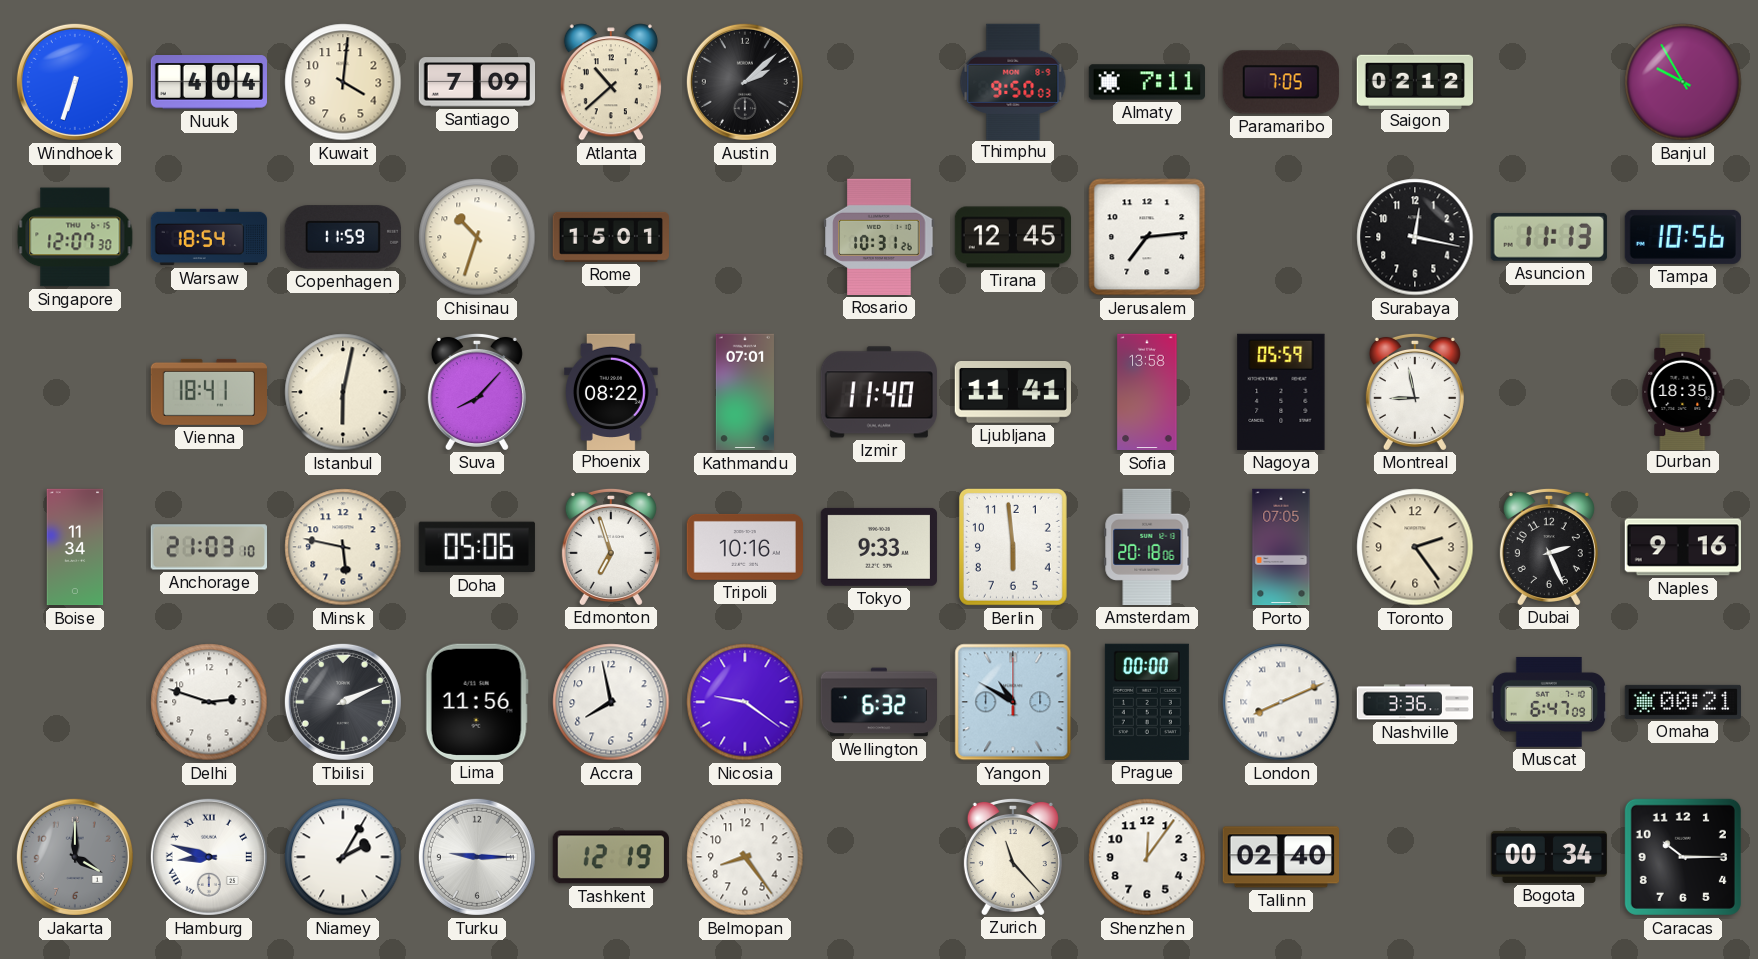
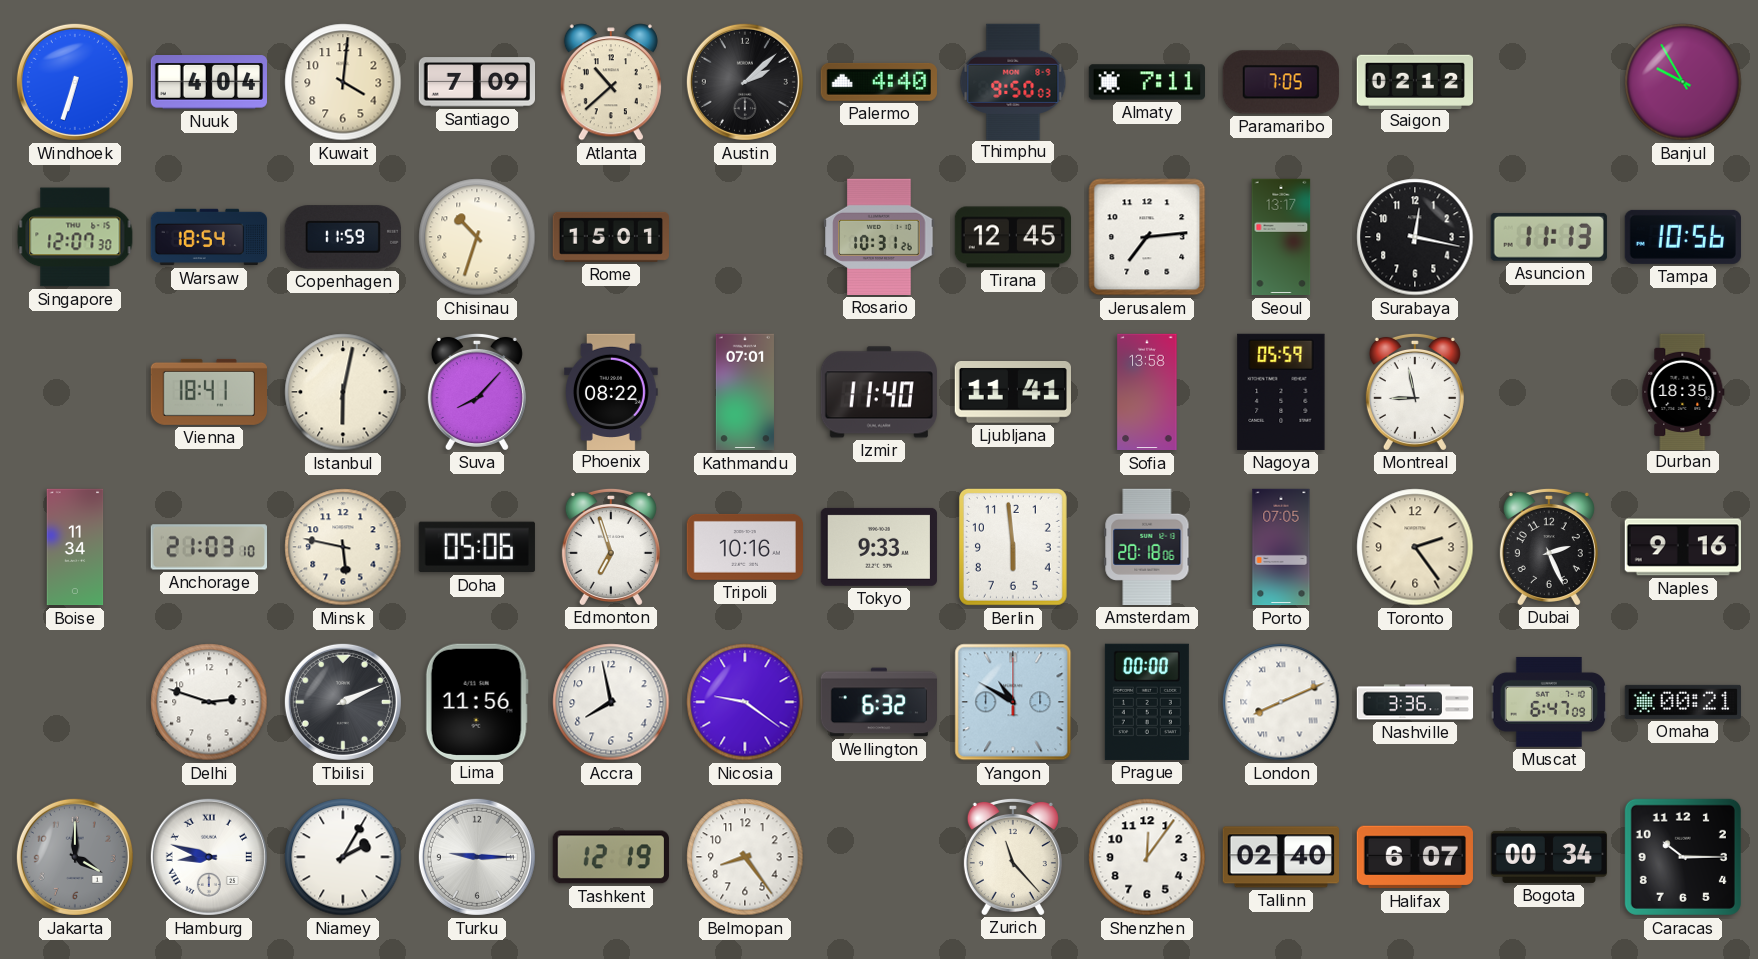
Palermo: none -> 4:40 (879, 82)
Seoul: none -> 13:17 (1281, 237)
Halifax: none -> 6:07 (1415, 857)
